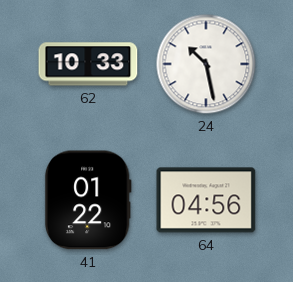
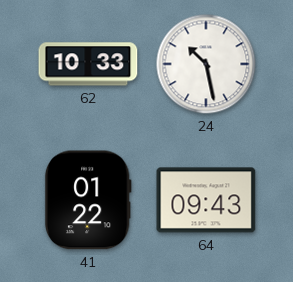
64: 04:56 -> 09:43 (206, 200)
